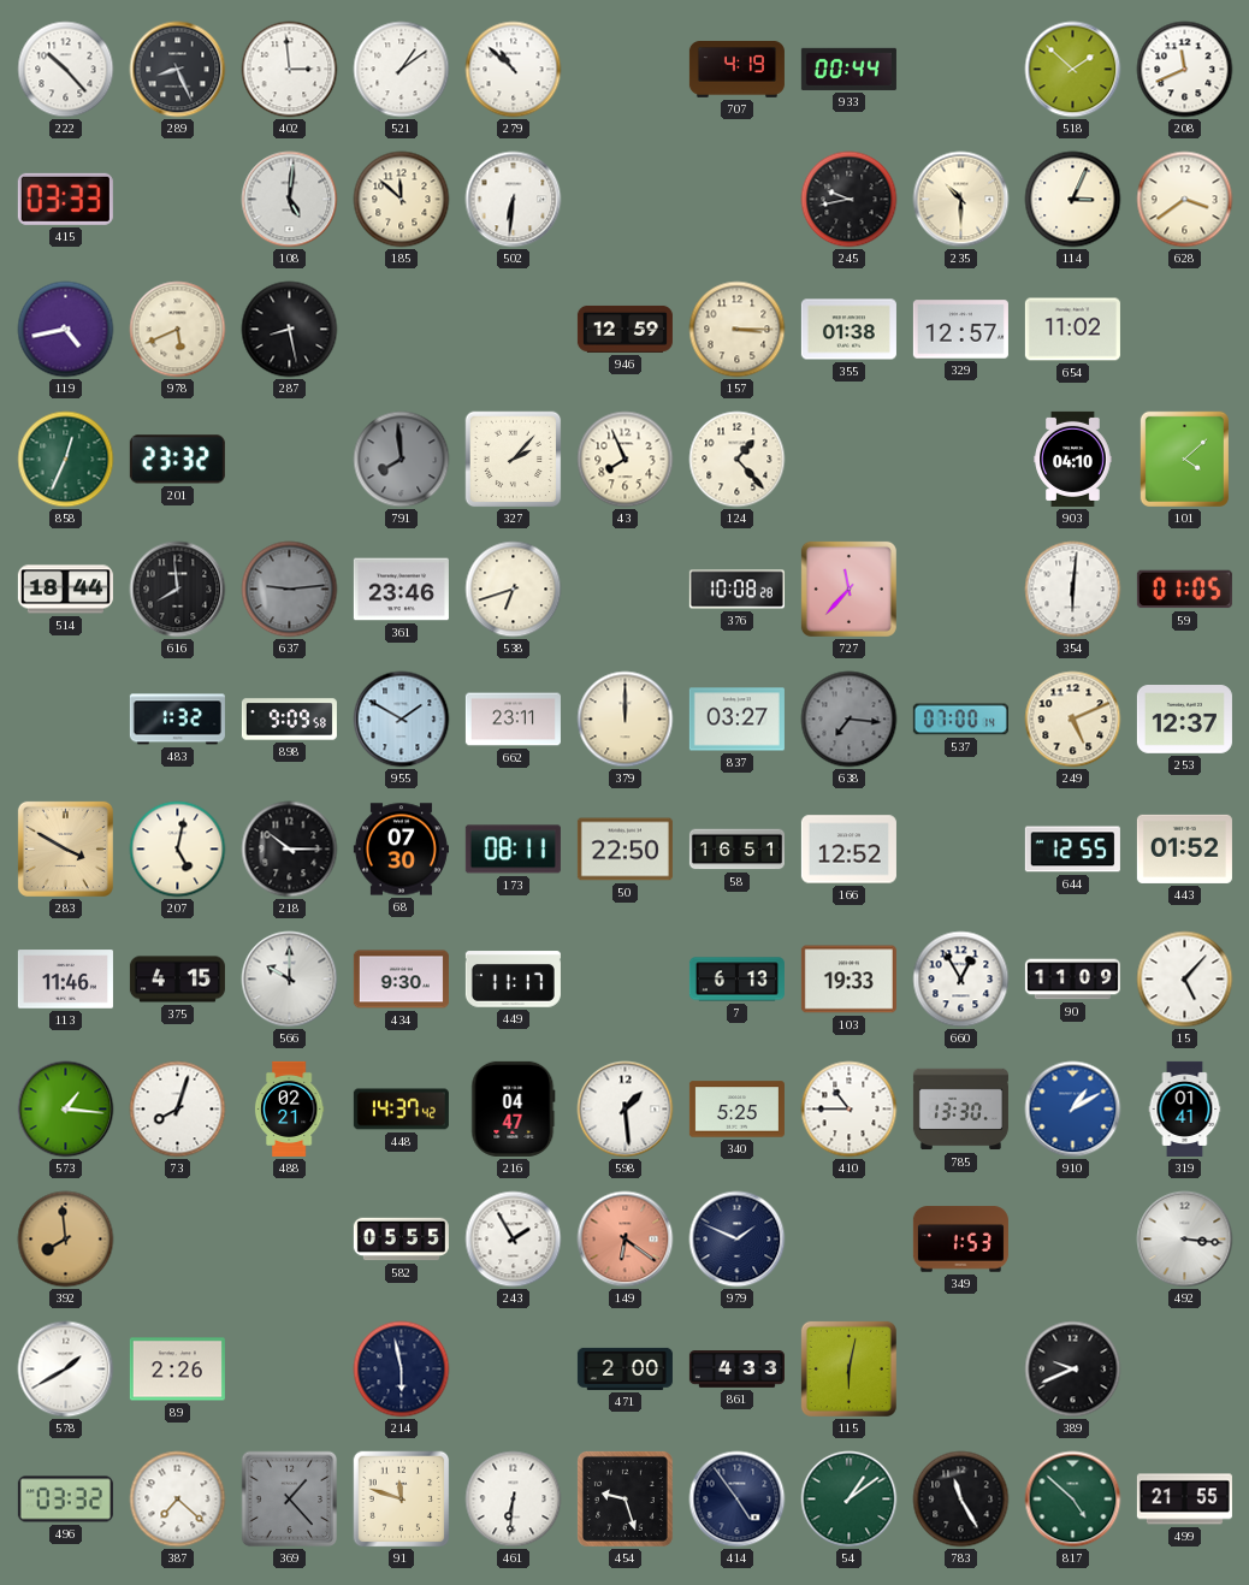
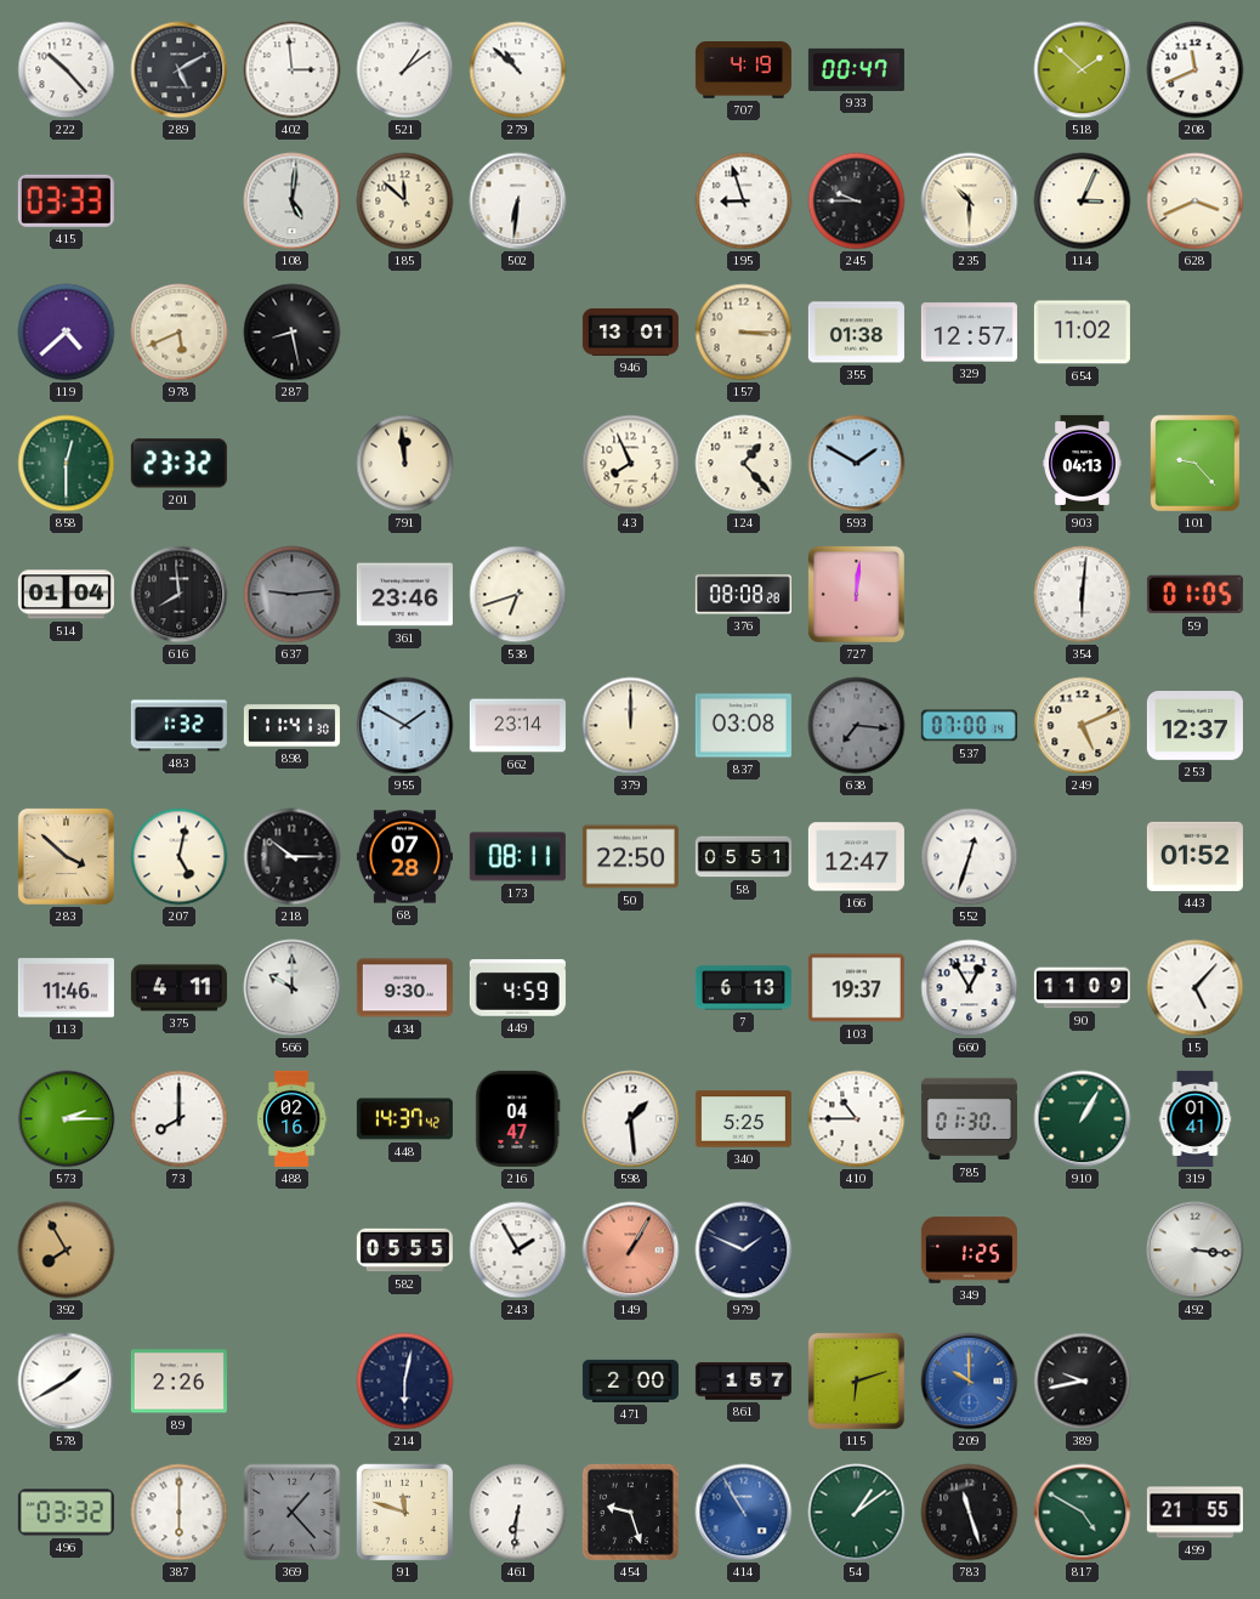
289: 8:26 -> 5:10 (180, 70)
933: 00:44 -> 00:47 (856, 69)
195: none -> 8:57 (744, 202)
245: 9:43 -> 9:45 (857, 202)
628: 3:39 -> 3:41 (1196, 202)
119: 4:43 -> 4:38 (67, 333)
946: 12:59 -> 13:01 (630, 331)
858: 12:34 -> 12:30 (67, 464)
791: 7:59 -> 11:59 (405, 464)
791 dial: grey -> cream (405, 464)
327: 2:07 -> none (514, 460)
593: none -> 1:50 (857, 464)
903: 04:10 -> 04:13 (1083, 463)
101: 4:08 -> 9:23 (1194, 463)
514: 18:44 -> 01:04 (66, 595)
376: 10:08 -> 08:08 (743, 595)
727: 11:37 -> 12:01 (856, 594)
898: 9:09 -> 11:41 (291, 726)
662: 23:11 -> 23:14 (517, 726)
837: 03:27 -> 03:08 (743, 726)
283: 3:50 -> 3:52 (66, 856)
68: 07:30 -> 07:28 (404, 857)
58: 16:51 -> 05:51 (743, 857)
166: 12:52 -> 12:47 (856, 857)
552: none -> 12:33 (970, 857)
644: 12:55 -> none (1072, 850)
375: 4:15 -> 4:11 (178, 988)
449: 11:17 -> 4:59 (517, 988)
103: 19:33 -> 19:37 (856, 988)
573: 1:16 -> 2:15 (67, 1119)
73: 8:03 -> 8:00 (180, 1119)
488: 02:21 -> 02:16 (291, 1118)
785: 13:30 -> 01:30 (969, 1119)
910: 1:10 -> 1:05 (1083, 1119)
910 dial: blue -> green (1083, 1119)
392: 7:59 -> 7:55 (67, 1251)
149: 6:21 -> 1:05 (631, 1251)
349: 1:53 -> 1:25 (969, 1251)
214: 5:58 -> 6:02 (405, 1382)
861: 4:33 -> 1:57 (743, 1382)
115: 6:02 -> 6:12 (856, 1380)
209: none -> 10:00 (970, 1382)
389: 9:41 -> 9:43 (1083, 1382)
387: 7:22 -> 6:00 (180, 1513)
414: 4:54 -> 10:55 (744, 1513)
414 dial: navy -> blue (744, 1513)
783: 11:25 -> 11:27 (970, 1513)
817: 4:52 -> 4:50 (1083, 1513)
